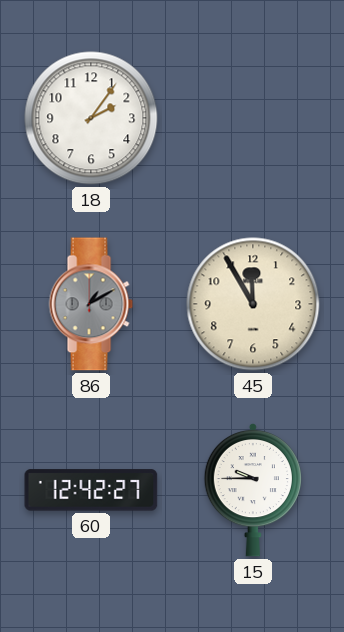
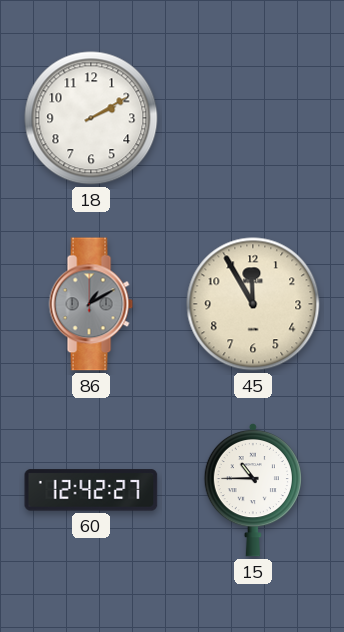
18: 2:06 -> 2:10 (91, 118)
15: 9:45 -> 10:45 (253, 490)
